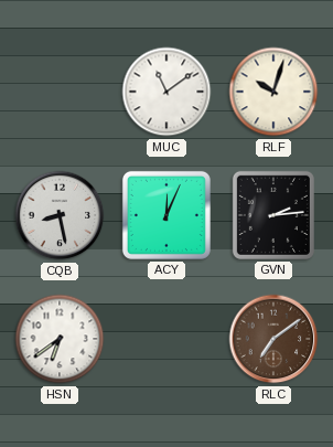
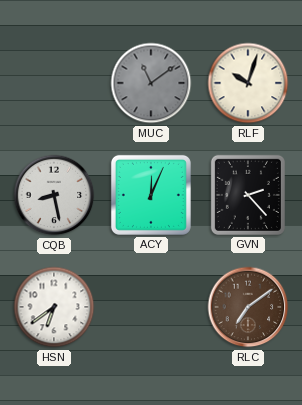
MUC dial: white -> grey (151, 83)
GVN: 2:14 -> 2:23 (248, 195)
